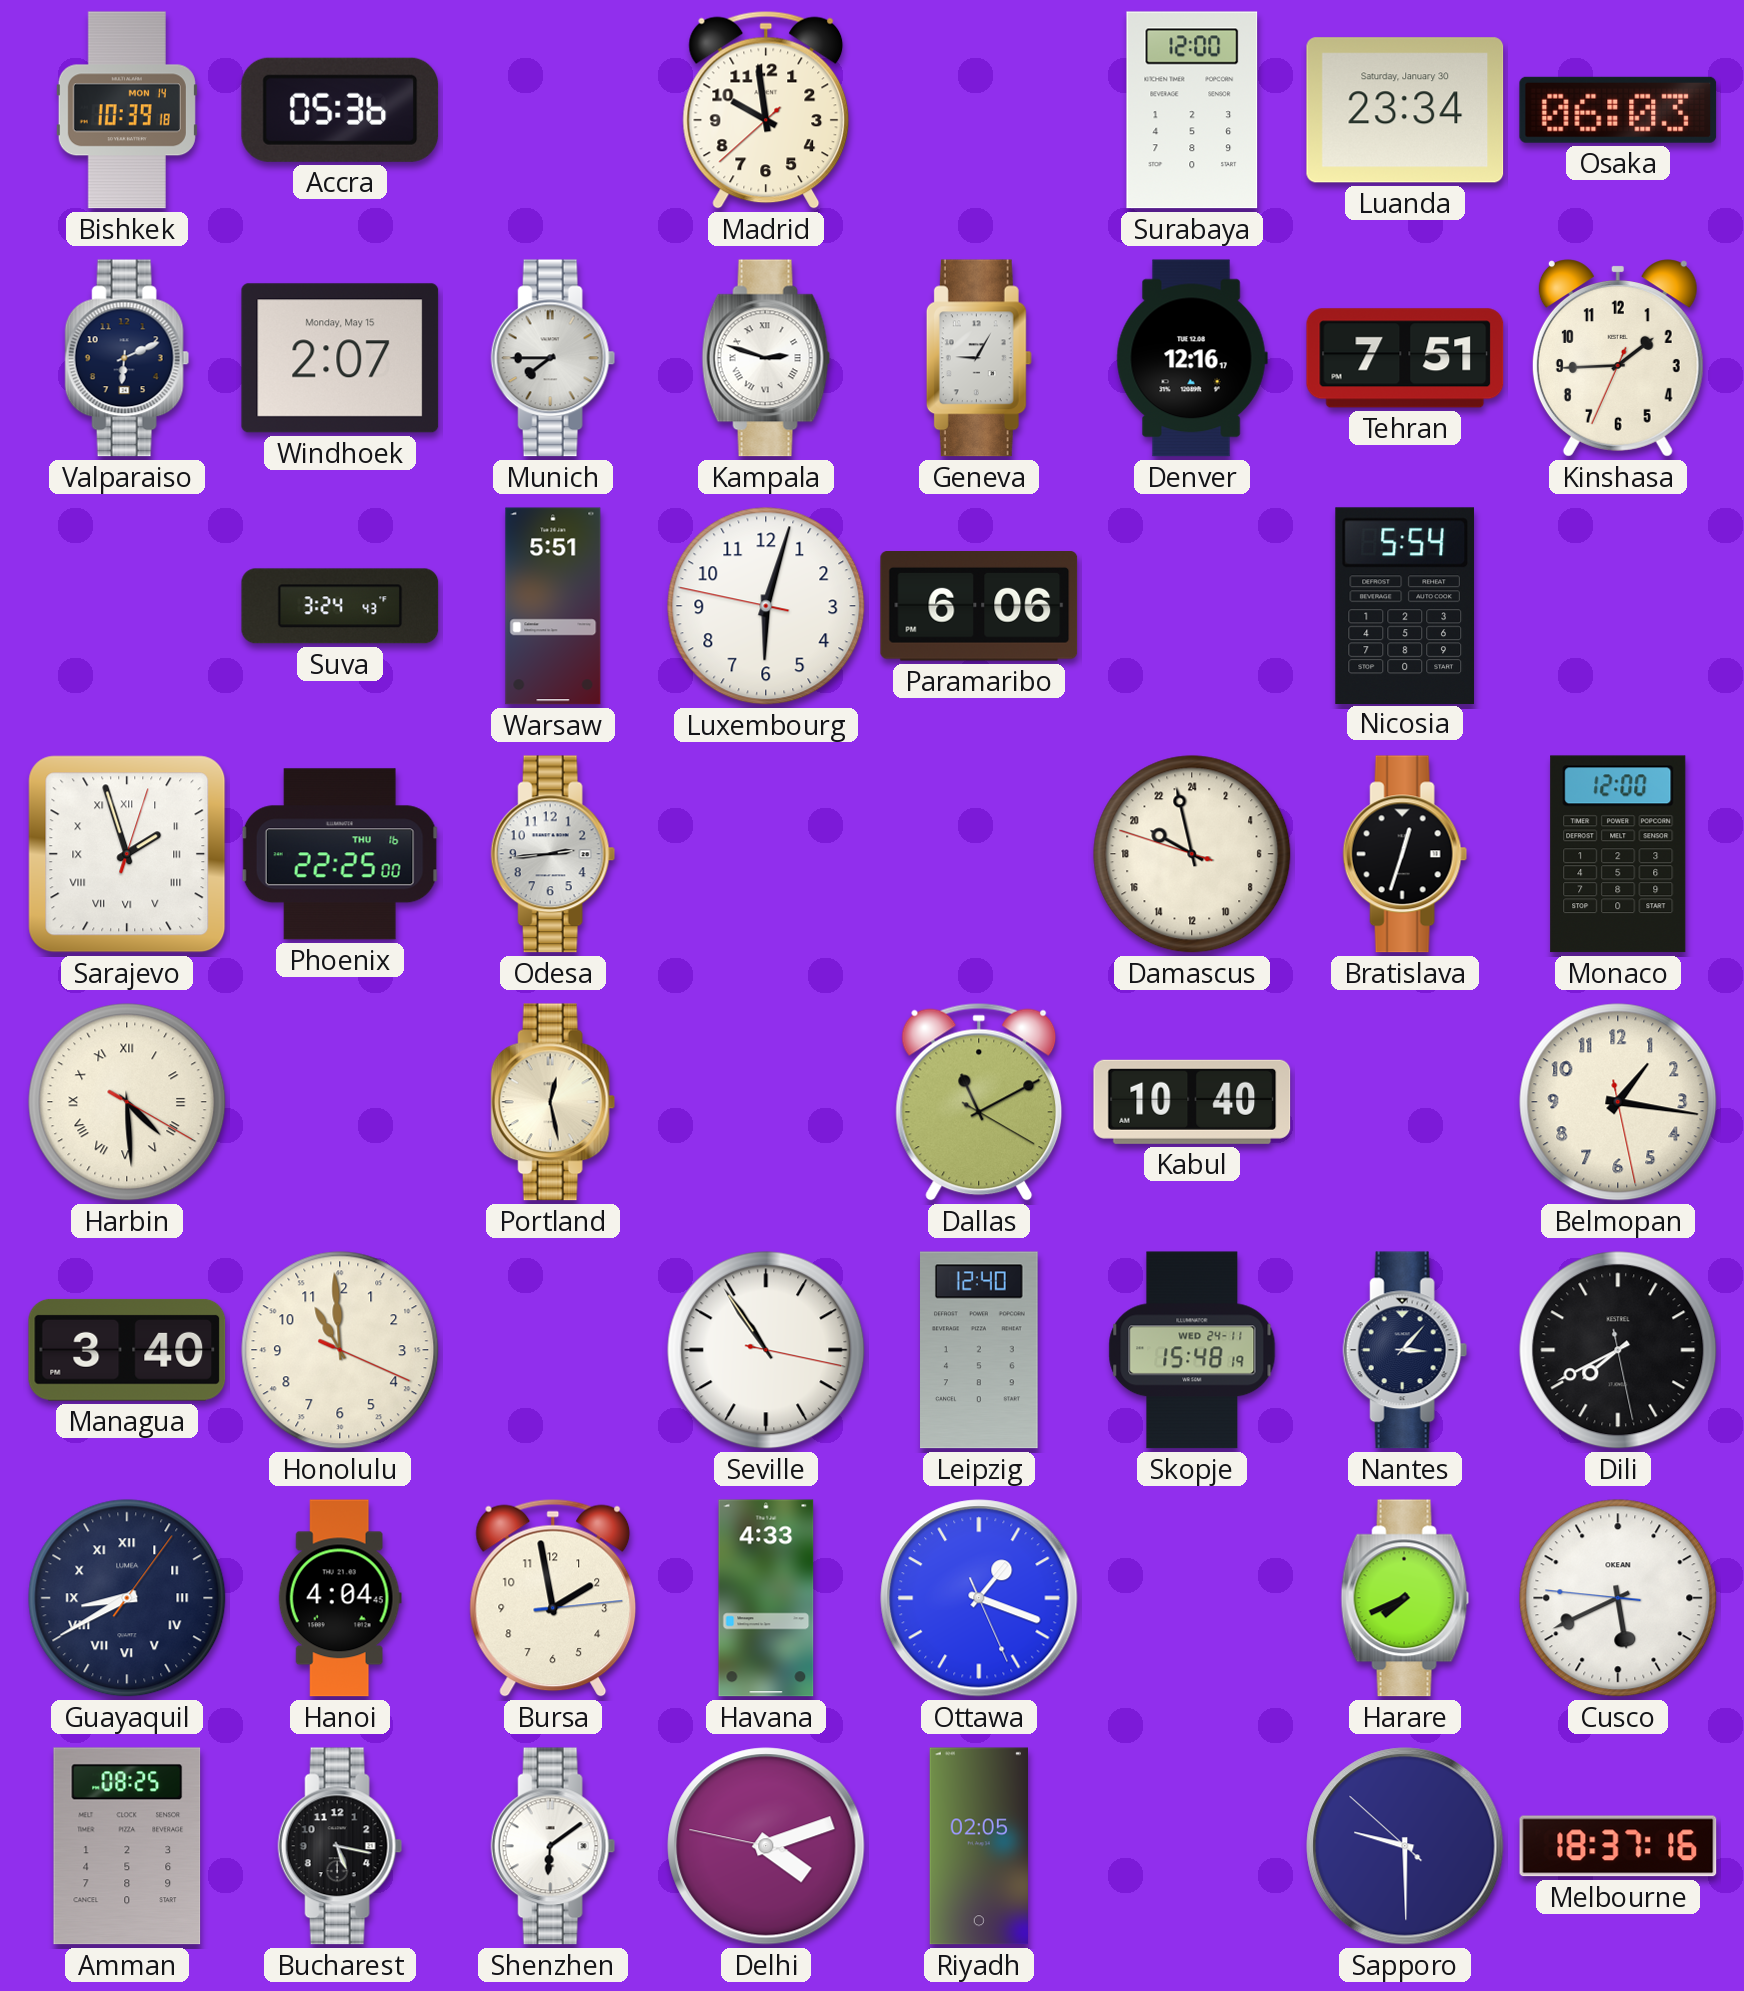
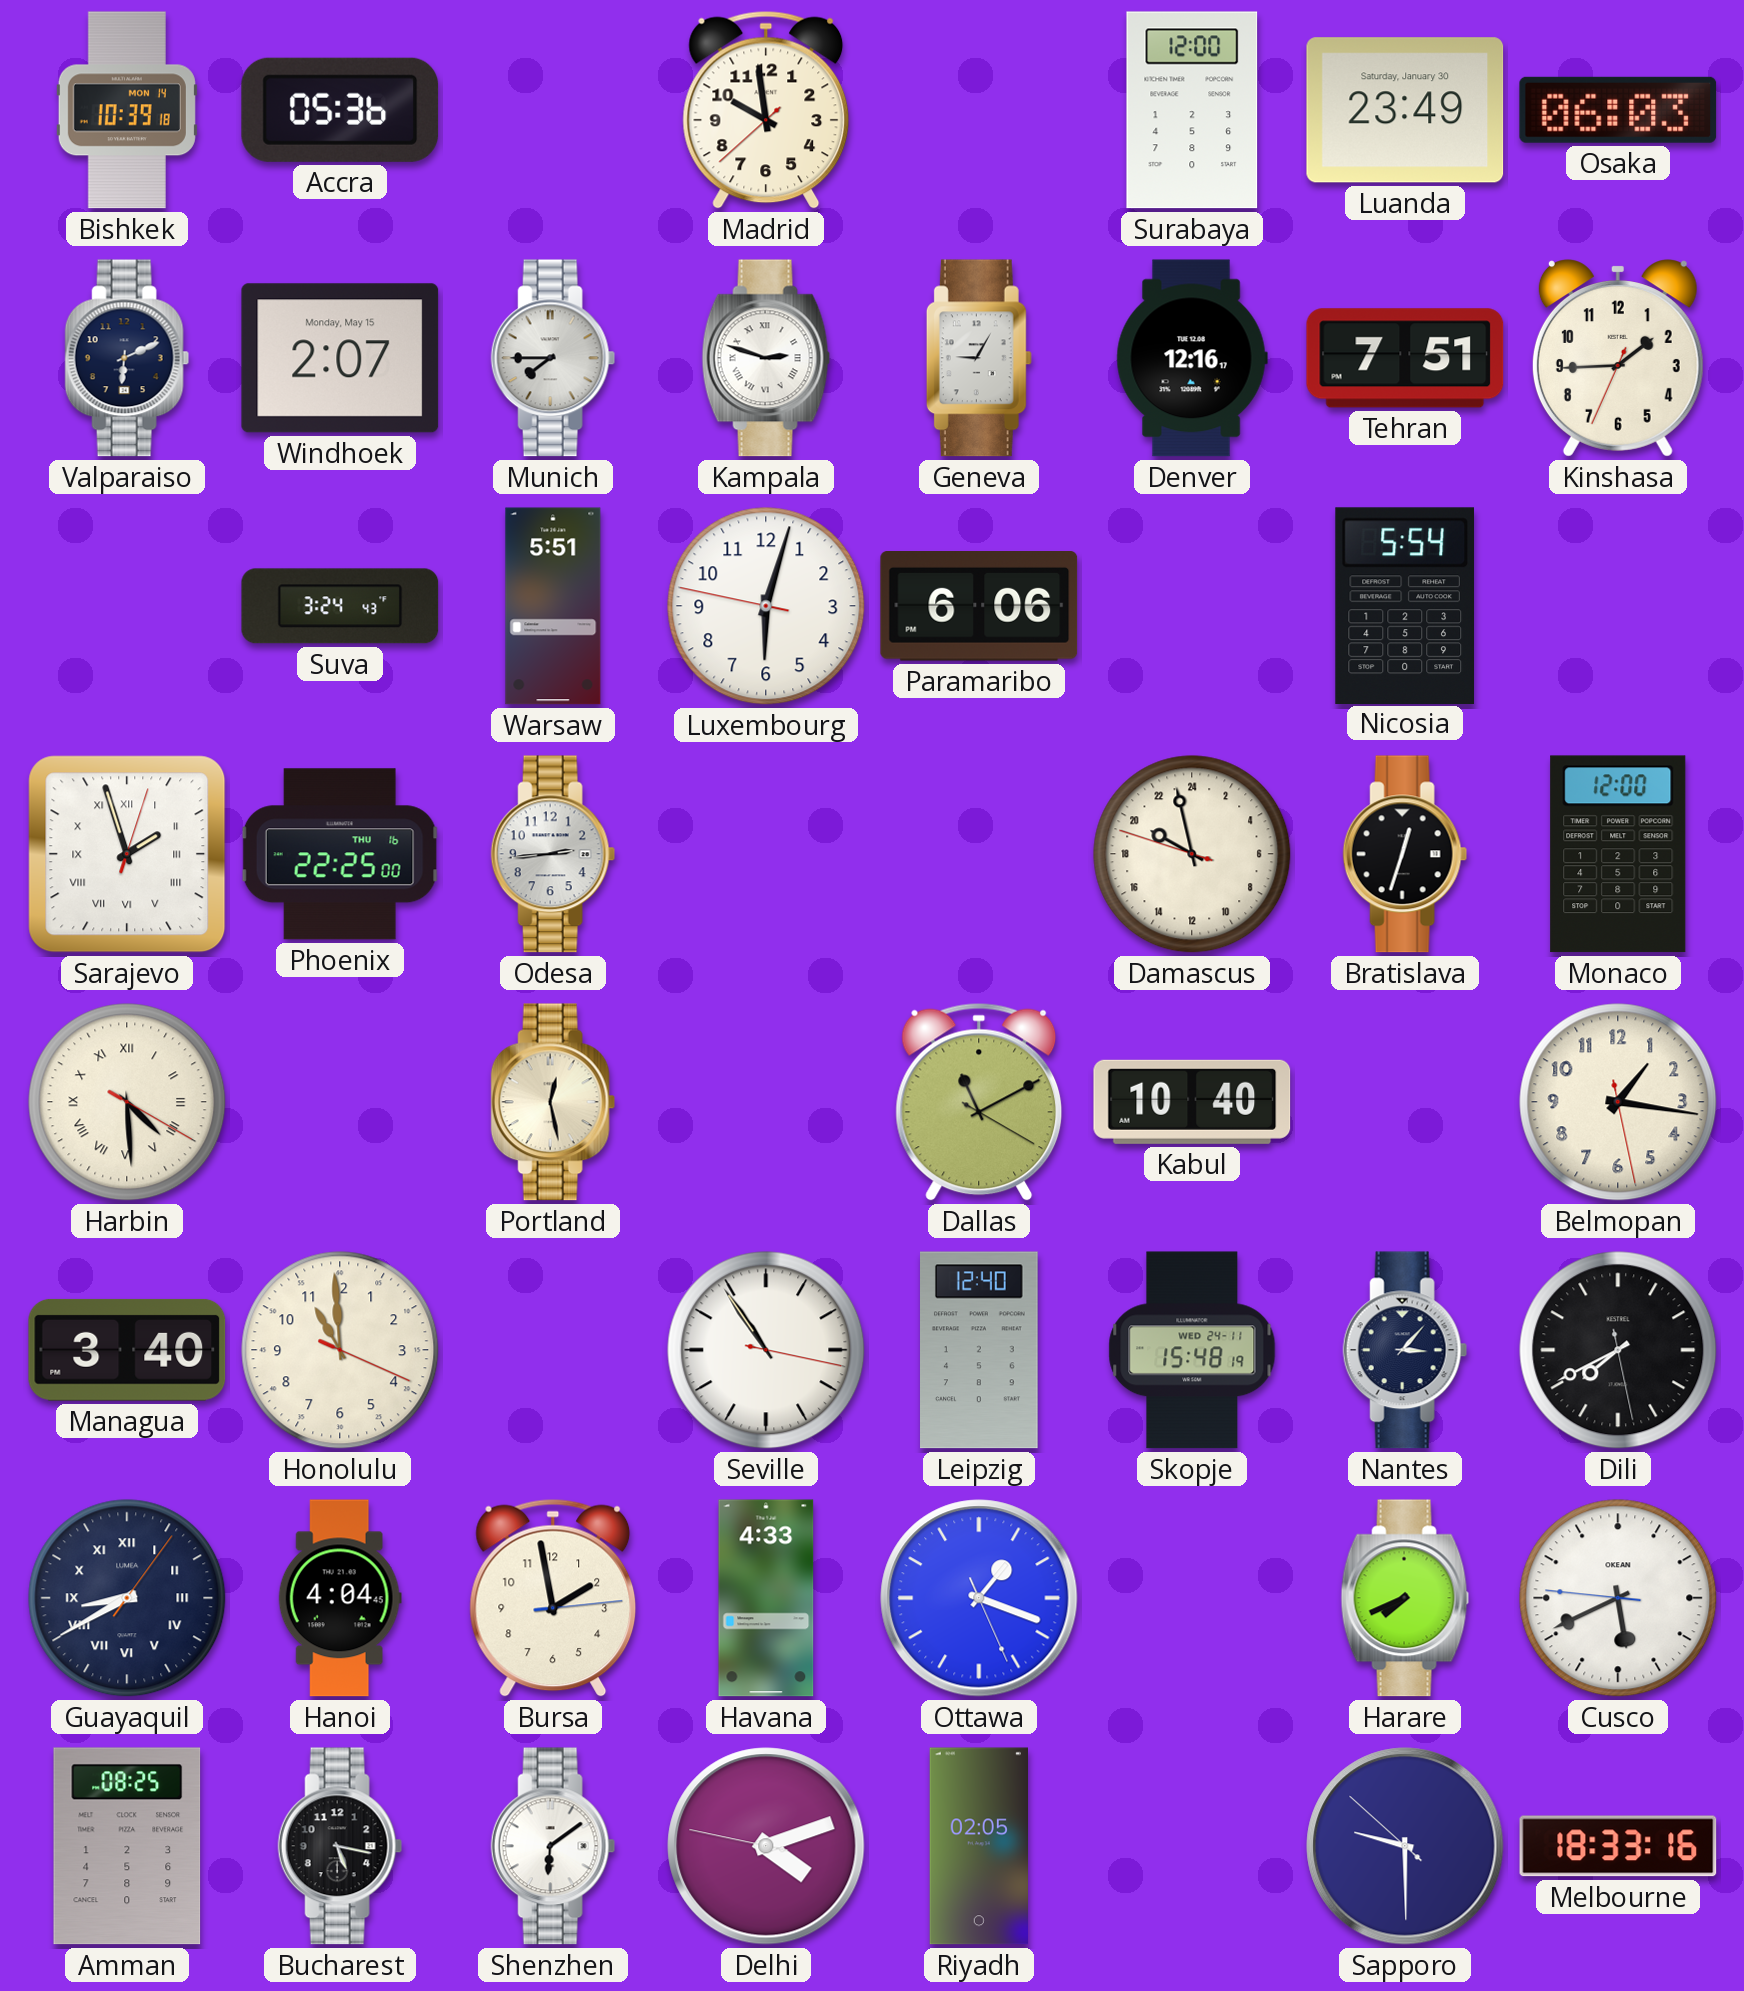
Luanda: 23:34 -> 23:49 (1405, 110)
Melbourne: 18:37 -> 18:33 (1618, 1846)
